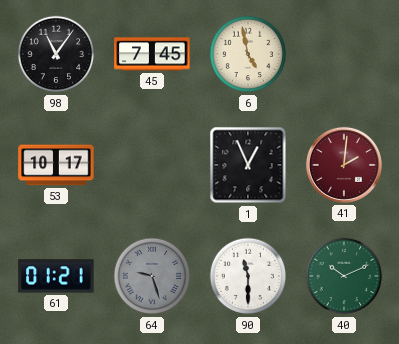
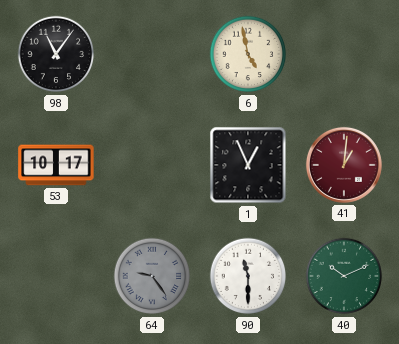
45: 7:45 -> none (152, 54)
41: 2:01 -> 1:01 (344, 165)
61: 01:21 -> none (56, 276)
64: 9:27 -> 9:24 (152, 276)
